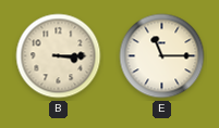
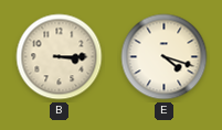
E: 11:15 -> 4:18 (165, 57)
